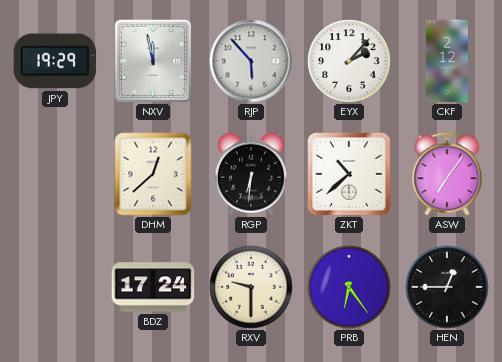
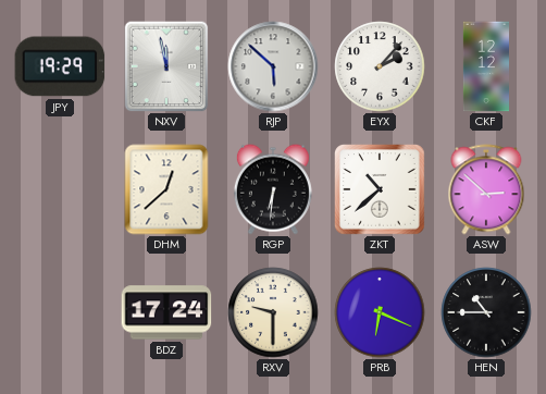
RJP: 5:53 -> 5:52 (273, 66)
CKF: 2:12 -> 12:12 (485, 66)
ASW: 7:06 -> 2:52 (486, 189)
PRB: 6:24 -> 6:19 (380, 312)
HEN: 12:45 -> 10:45 (486, 312)
